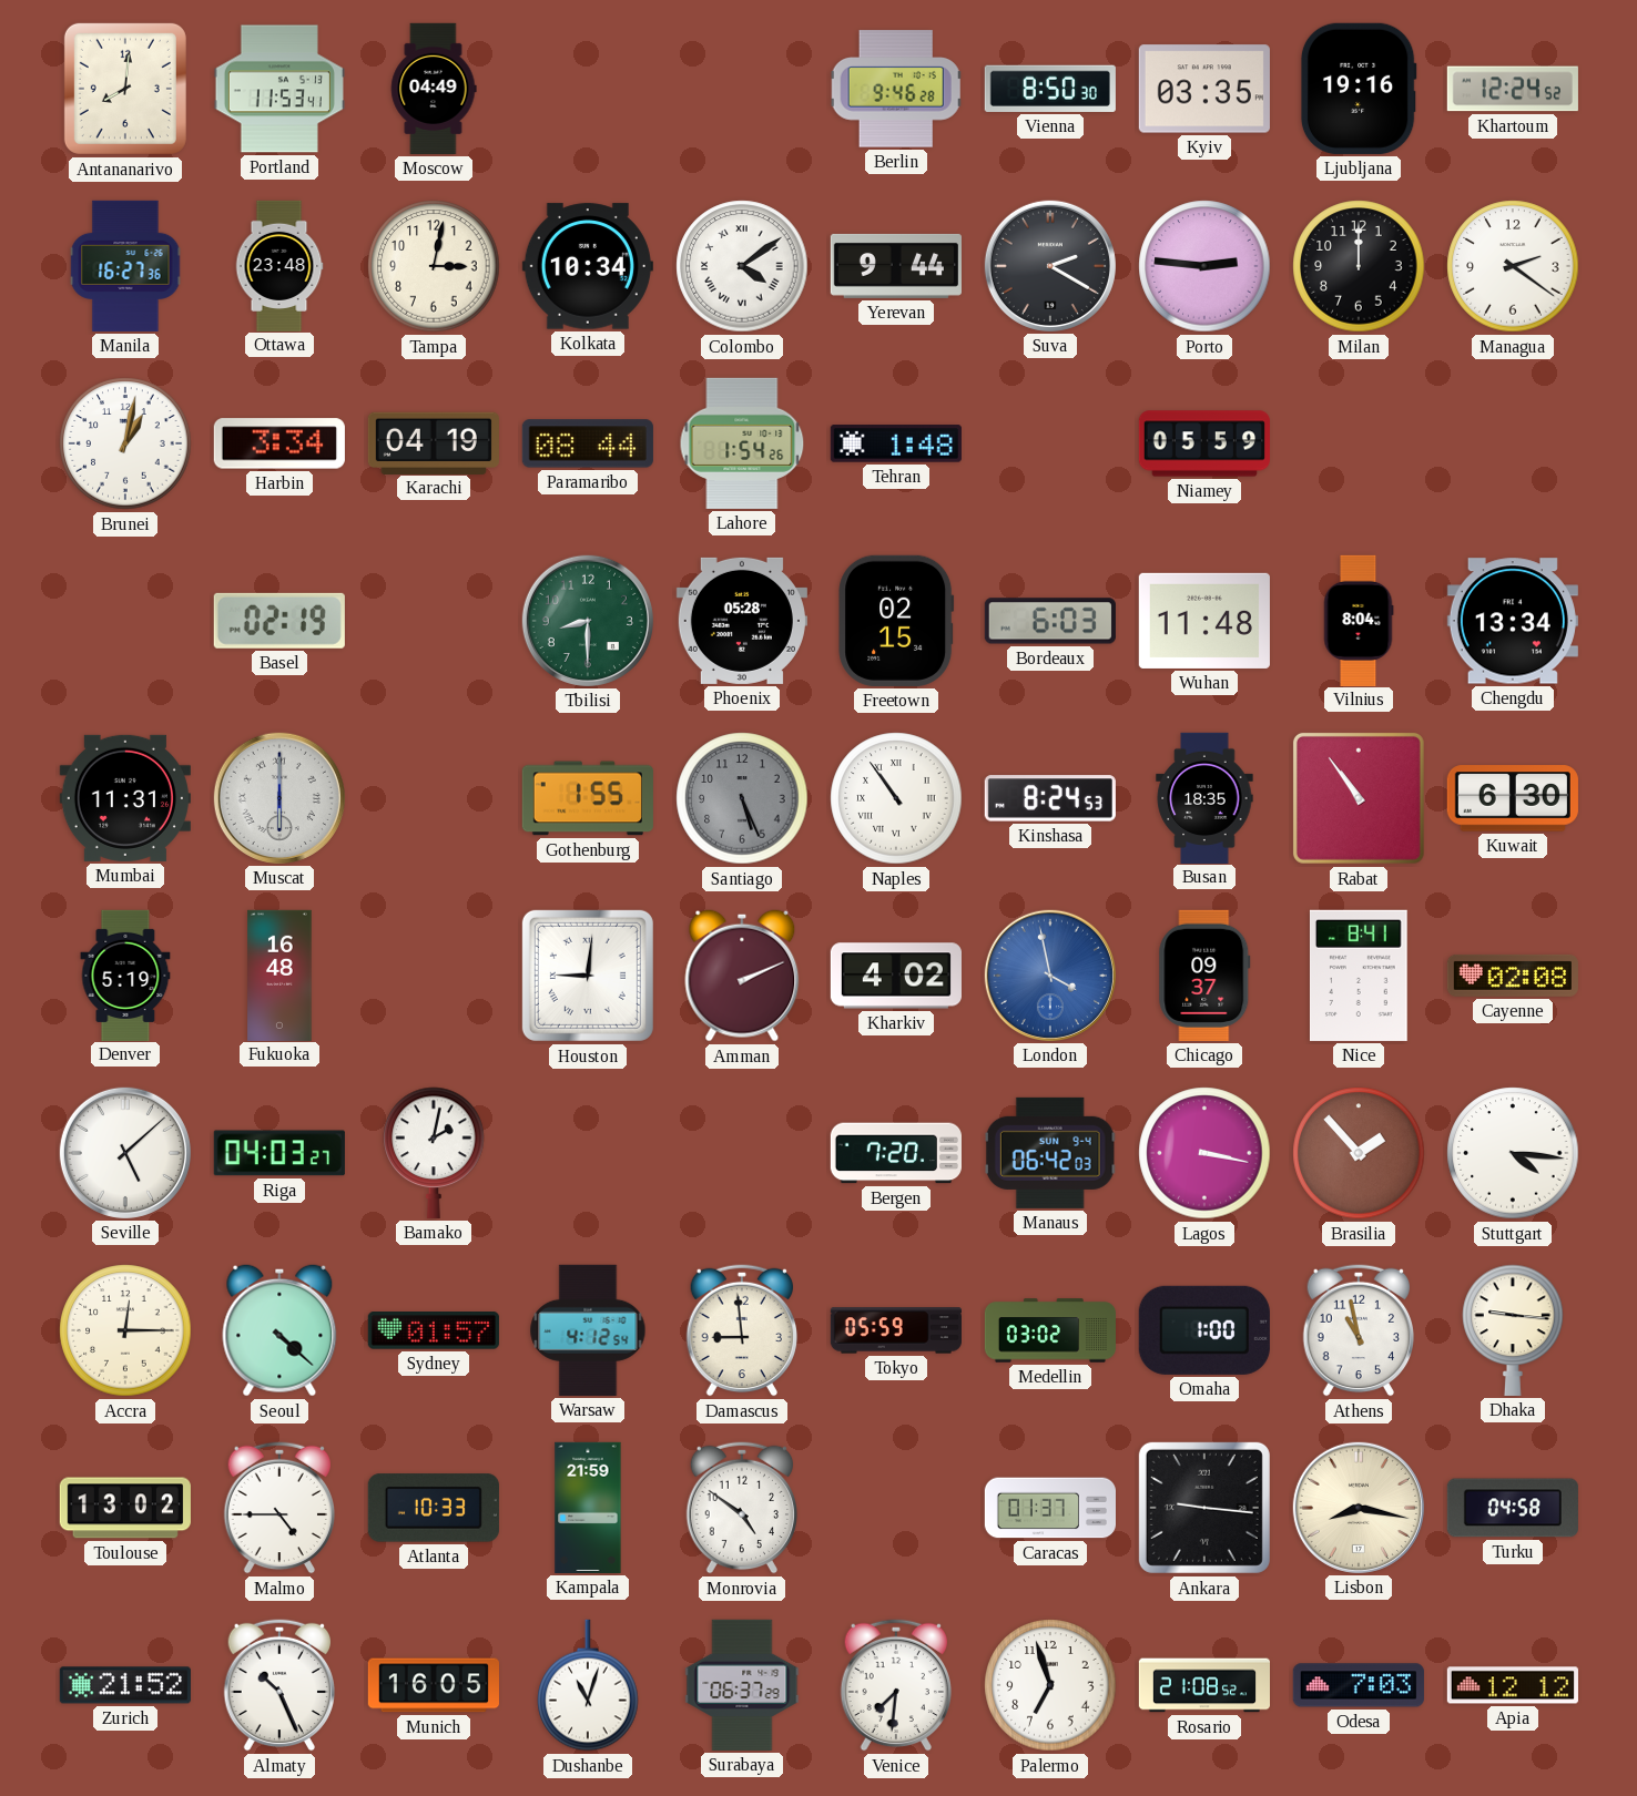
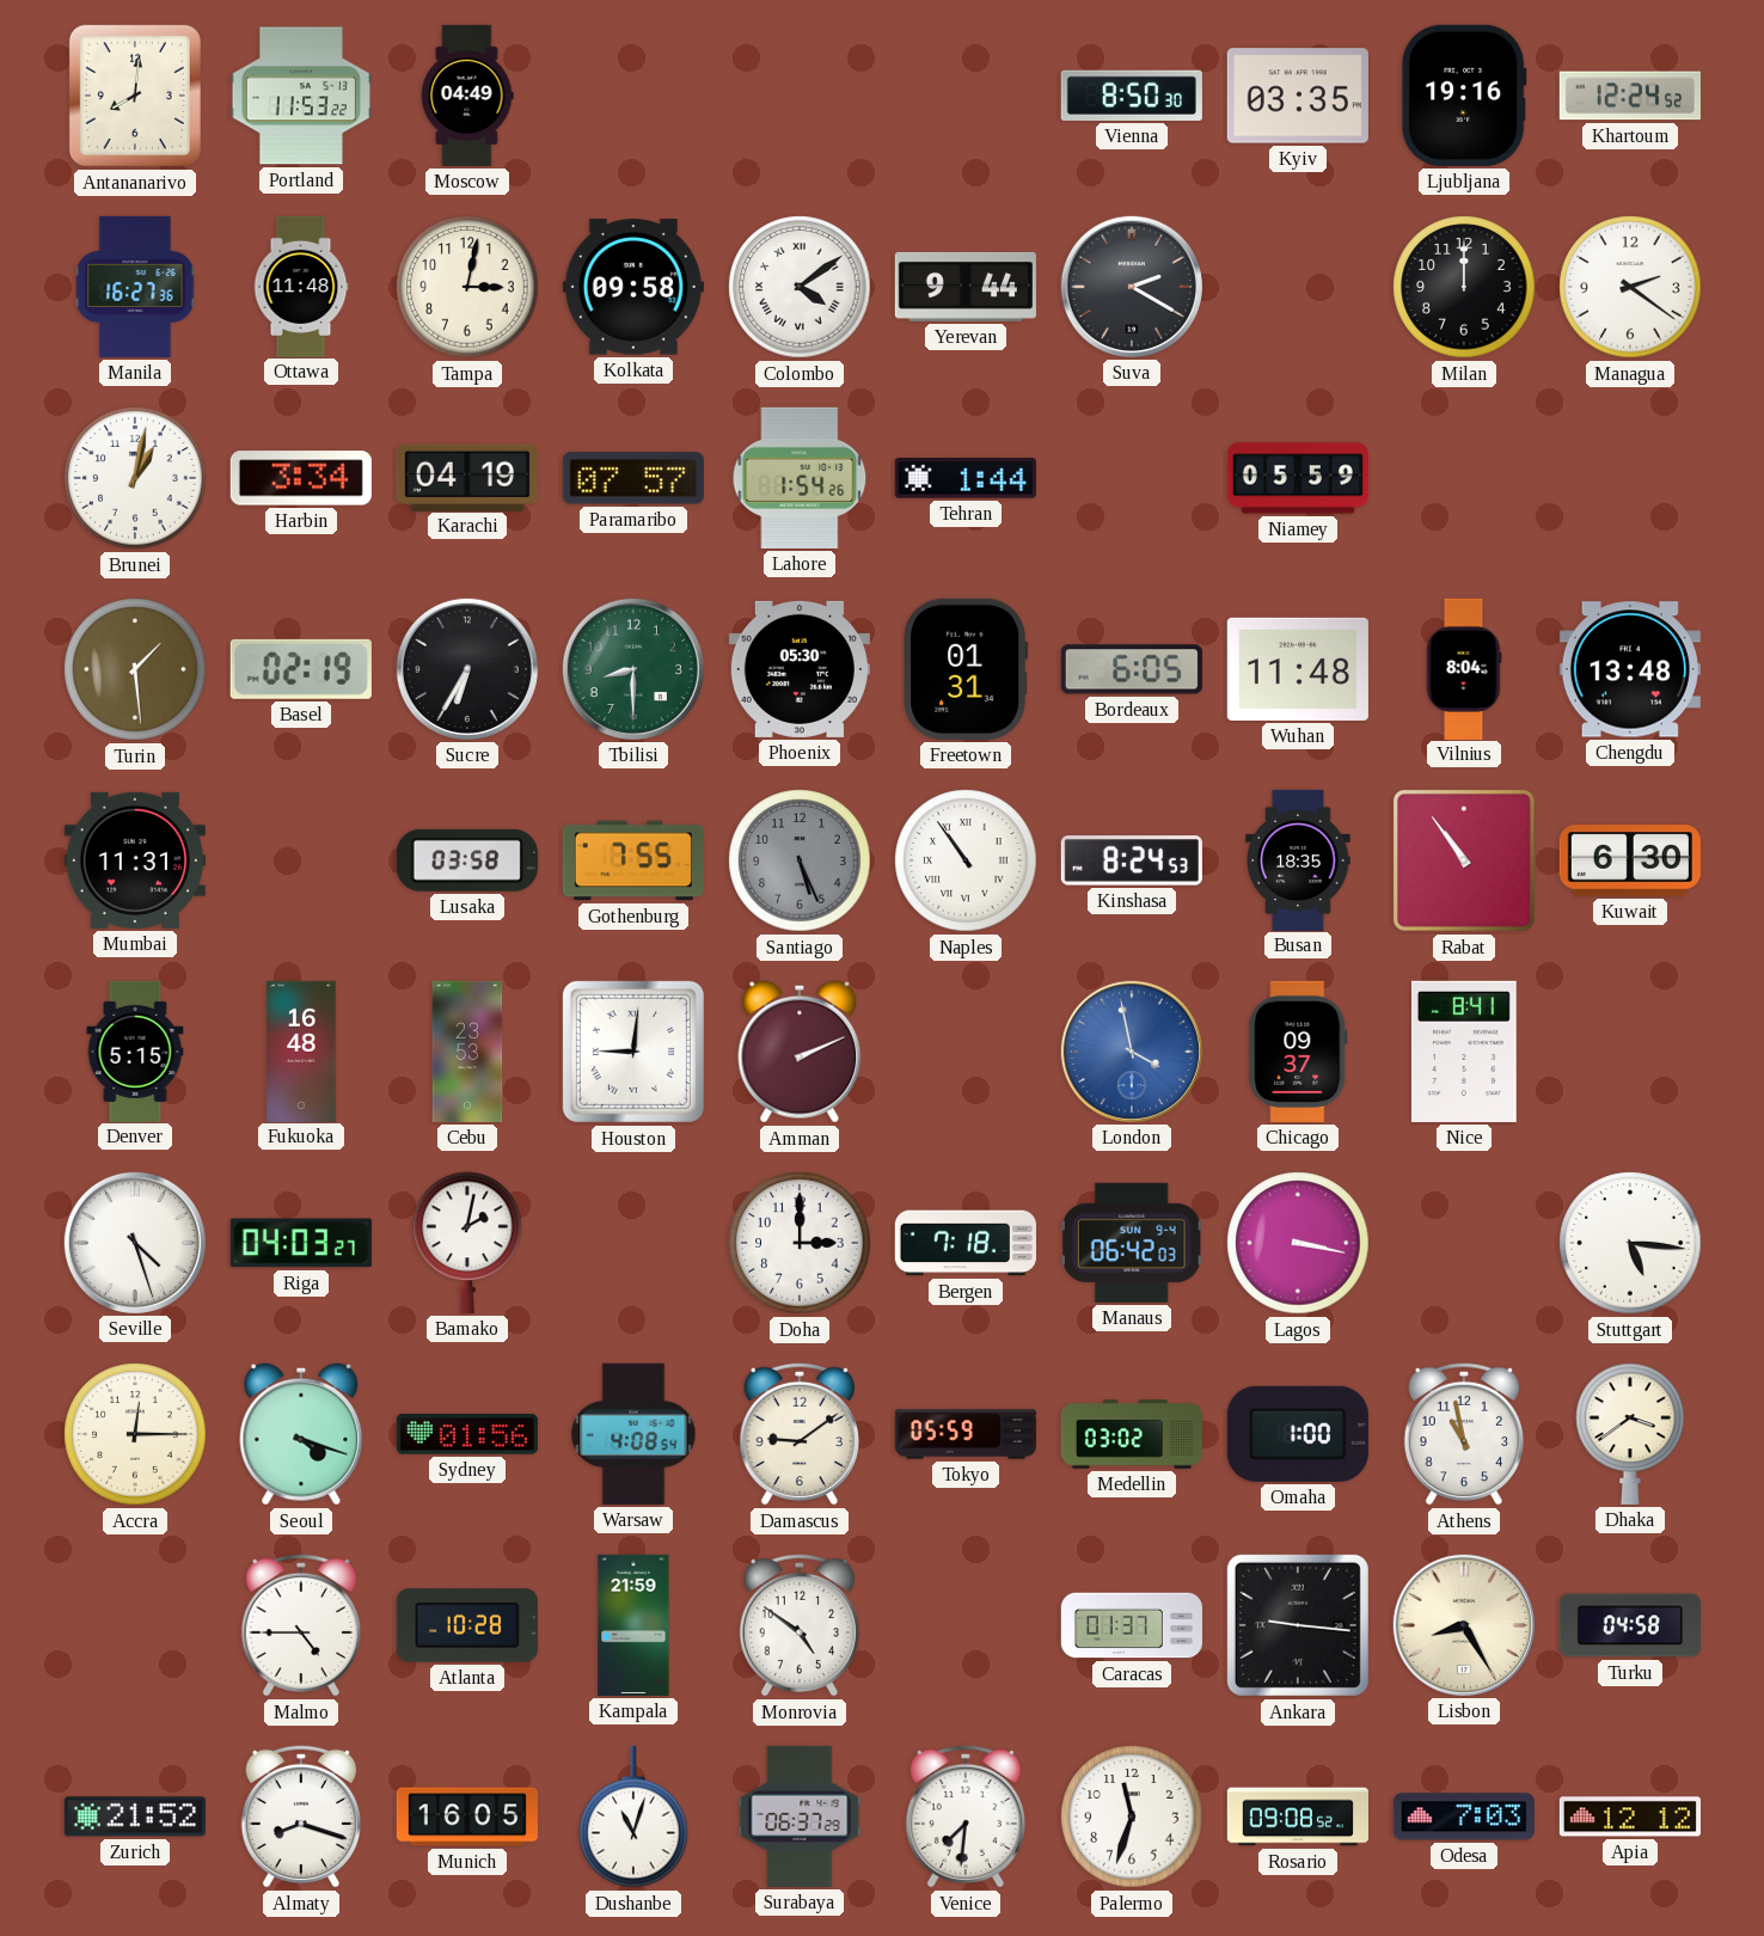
Portland: 11:53:41 -> 11:53:22 (301, 96)
Berlin: 9:46 -> none (896, 89)
Ottawa: 23:48 -> 11:48 (301, 286)
Kolkata: 10:34 -> 09:58 (633, 287)
Porto: 2:46 -> none (1204, 266)
Paramaribo: 08:44 -> 07:57 (633, 478)
Tehran: 1:48 -> 1:44 (966, 478)
Turin: none -> 1:29 (135, 669)
Sucre: none -> 6:35 (467, 669)
Phoenix: 05:28 -> 05:30 (800, 669)
Freetown: 02:15 -> 01:31 (966, 669)
Bordeaux: 6:03 -> 6:05 (1132, 669)
Chengdu: 13:34 -> 13:48 (1630, 669)
Muscat: 6:00 -> none (279, 798)
Lusaka: none -> 03:58 (467, 860)
Gothenburg: 1:55 -> 7:55 (633, 860)
Denver: 5:19 -> 5:15 (135, 1050)
Cebu: none -> 23:53 (467, 1052)
Kharkiv: 4:02 -> none (896, 976)
Cayenne: 02:08 -> none (1513, 976)
Seville: 5:08 -> 4:27 (135, 1243)
Doha: none -> 3:00 (800, 1243)
Bergen: 7:20 -> 7:18 (966, 1243)
Brasilia: 1:53 -> none (1359, 1153)
Stuttgart: 4:16 -> 5:16 (1630, 1243)
Seoul: 4:22 -> 4:18 (301, 1434)
Sydney: 01:57 -> 01:56 (467, 1434)
Warsaw: 4:12 -> 4:08 (633, 1434)
Damascus: 8:59 -> 9:09 (800, 1434)
Dhaka: 9:16 -> 3:39 (1630, 1434)
Toulouse: 13:02 -> none (125, 1508)
Atlanta: 10:33 -> 10:28 (467, 1625)
Lisbon: 8:17 -> 8:25 (1464, 1625)
Almaty: 10:26 -> 8:18 (301, 1816)
Palermo: 6:57 -> 11:33 (1132, 1816)
Rosario: 21:08 -> 09:08 (1297, 1816)
